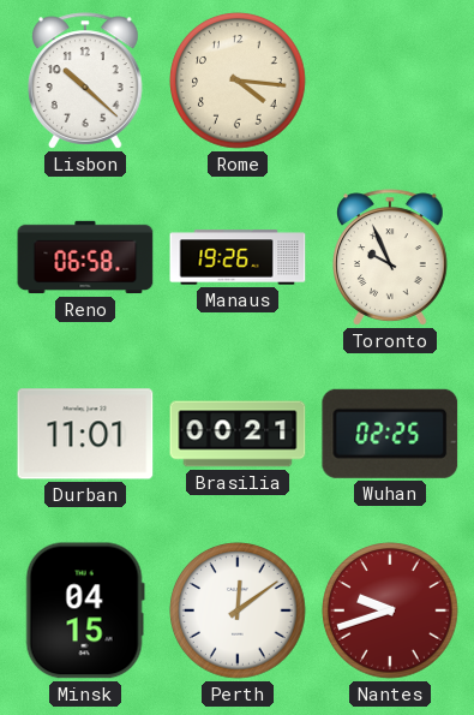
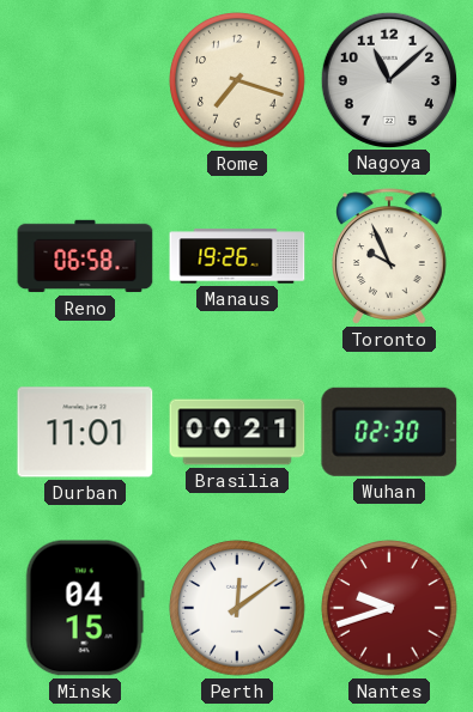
Lisbon: 10:22 -> none (85, 81)
Rome: 4:16 -> 7:18 (237, 80)
Nagoya: none -> 11:08 (388, 79)
Wuhan: 02:25 -> 02:30 (389, 432)
